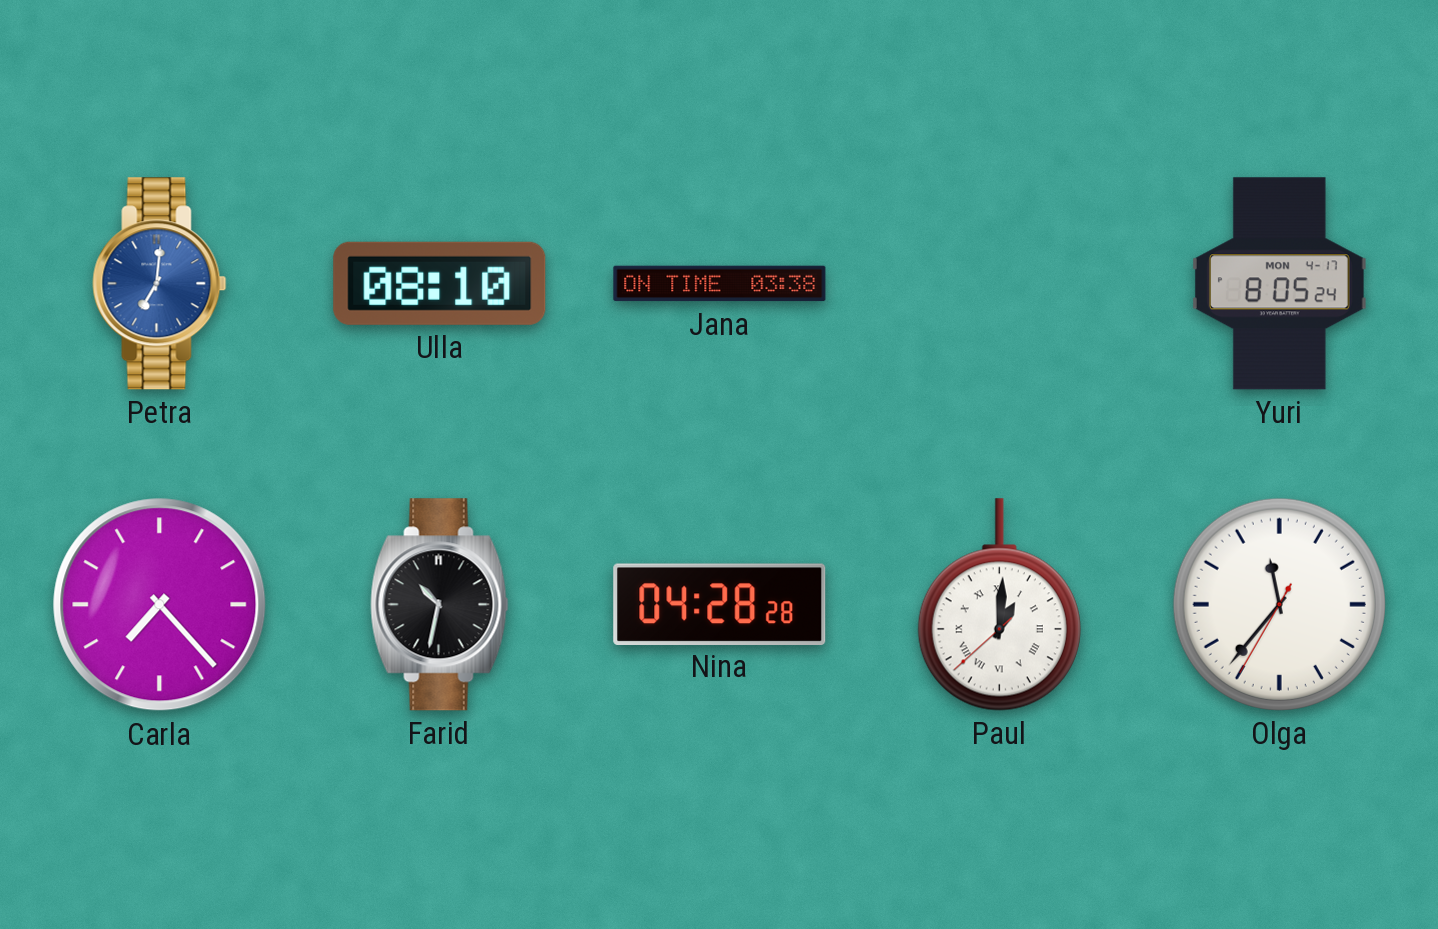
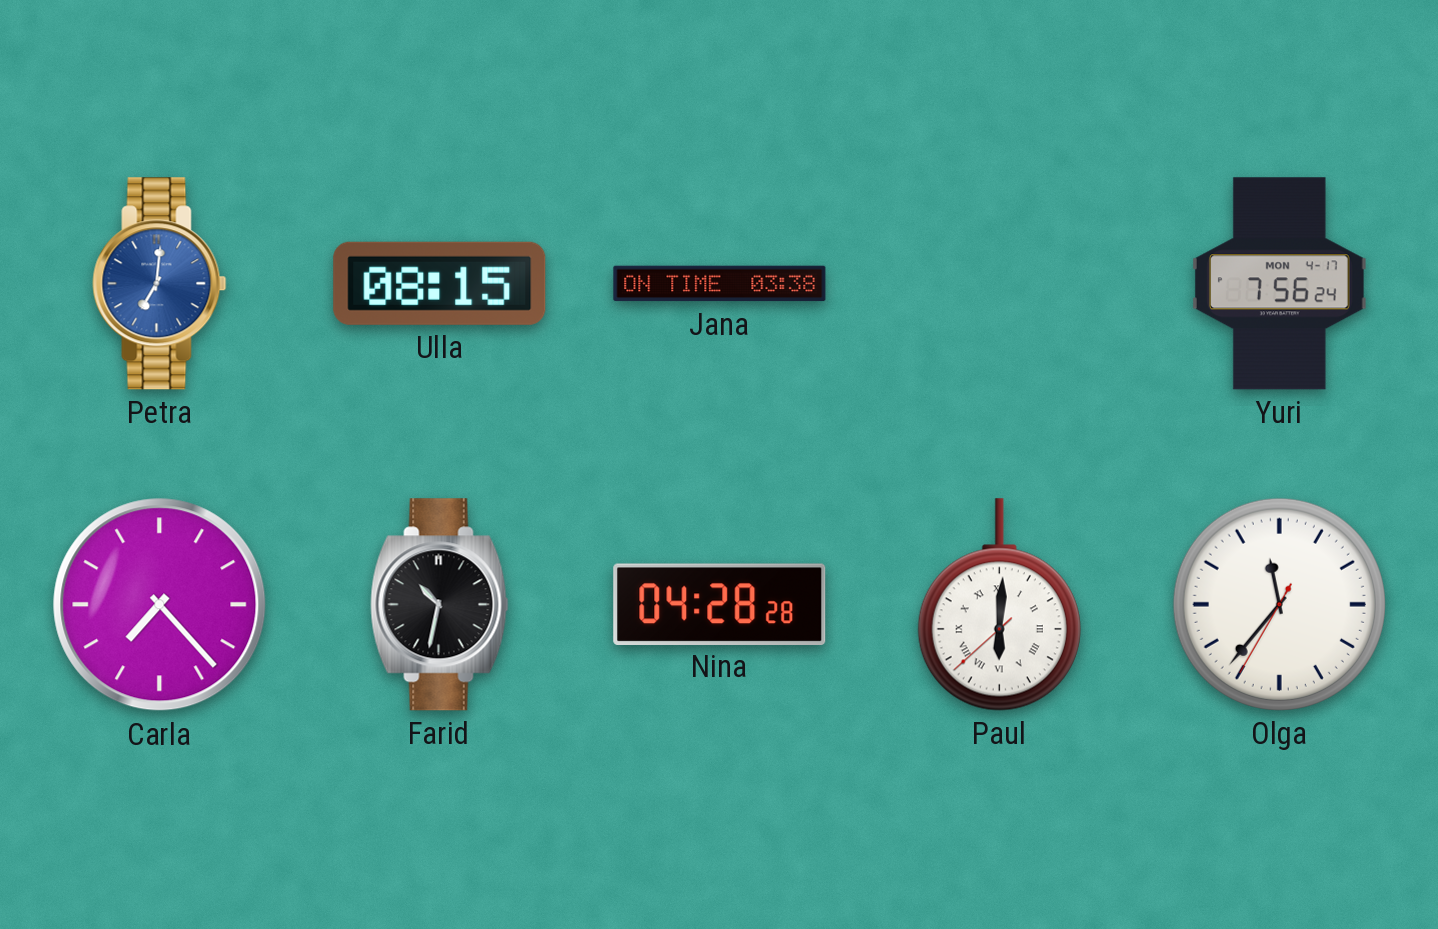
Ulla: 08:10 -> 08:15 (440, 283)
Yuri: 8:05 -> 7:56 (1279, 284)
Paul: 1:00 -> 6:00 (999, 605)
